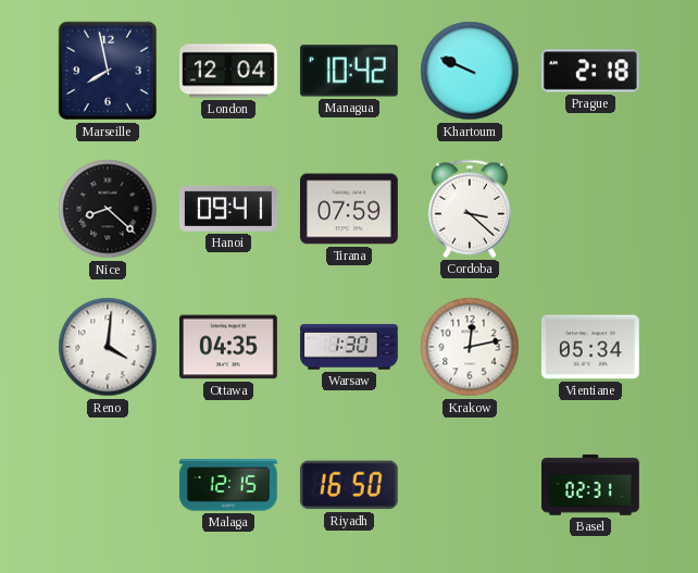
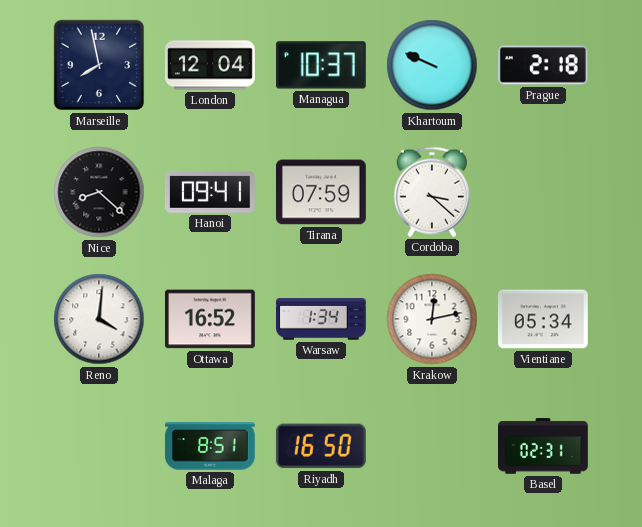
Managua: 10:42 -> 10:37 (321, 65)
Ottawa: 04:35 -> 16:52 (211, 319)
Warsaw: 1:30 -> 1:34 (322, 319)
Malaga: 12:15 -> 8:51 (210, 446)
